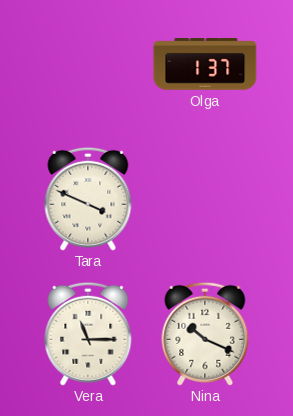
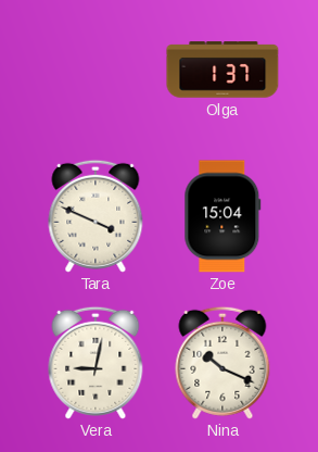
Zoe: none -> 15:04 (222, 216)
Vera: 11:15 -> 9:02 (96, 363)
